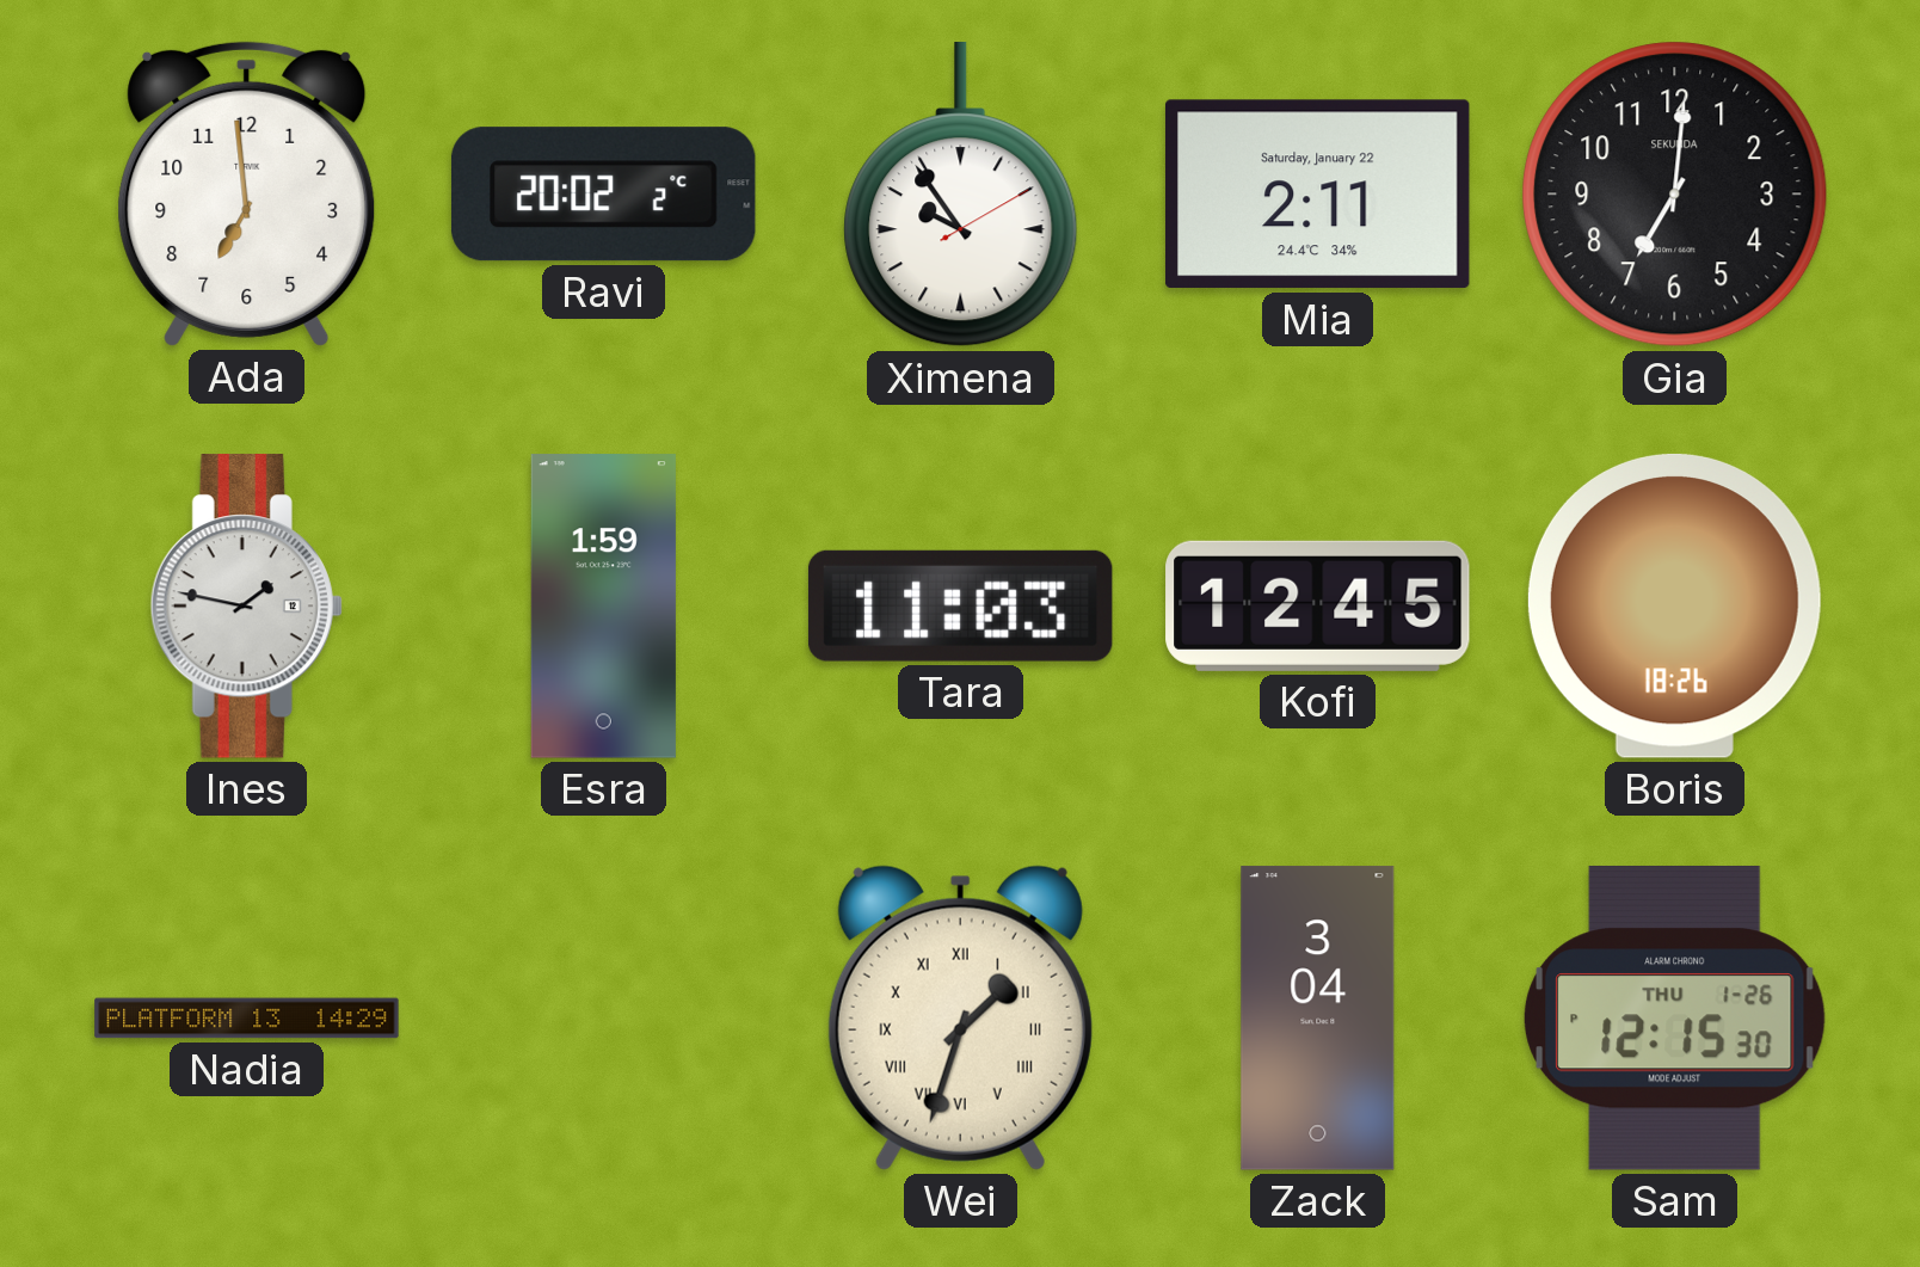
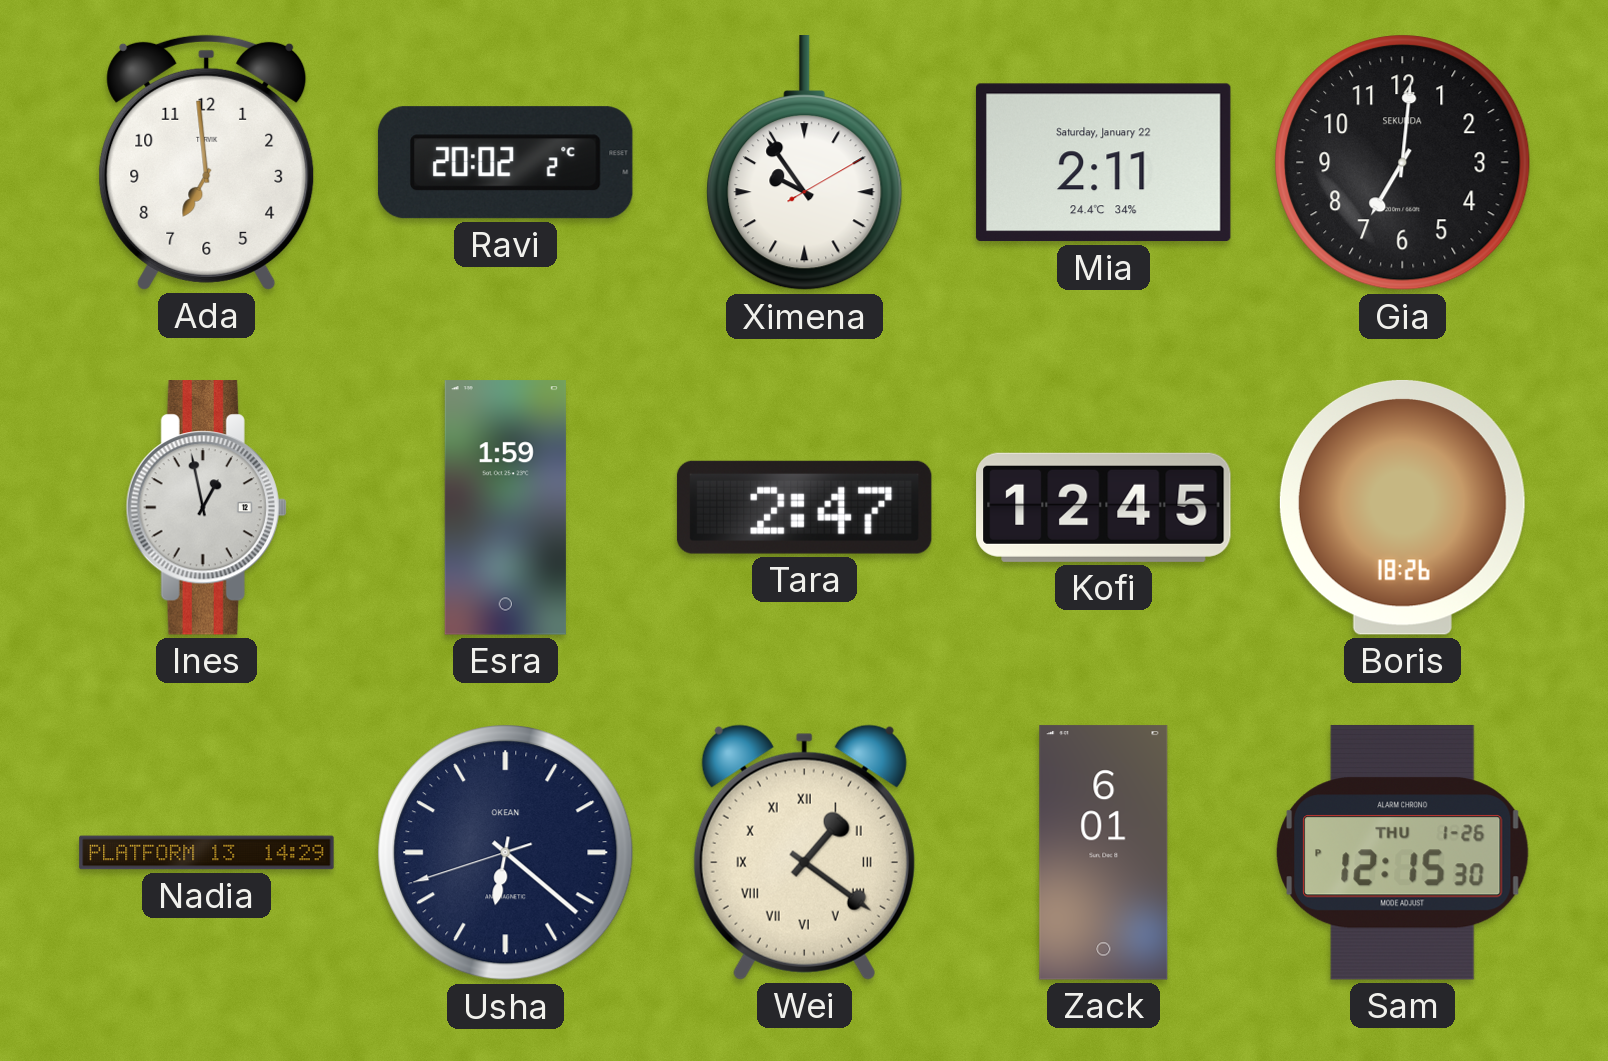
Ines: 1:47 -> 12:58 (206, 508)
Tara: 11:03 -> 2:47 (804, 507)
Usha: none -> 6:21 (506, 853)
Wei: 1:33 -> 1:21 (804, 852)
Zack: 3:04 -> 6:01 (1104, 853)
